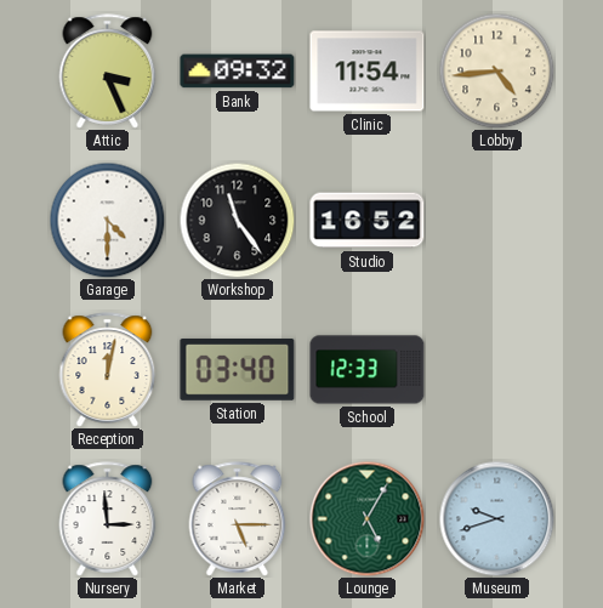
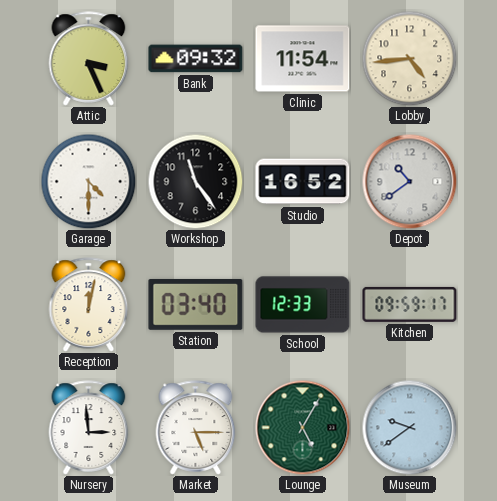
Depot: none -> 10:39 (409, 181)
Kitchen: none -> 09:59 (410, 304)
Museum: 9:42 -> 9:39 (409, 427)
